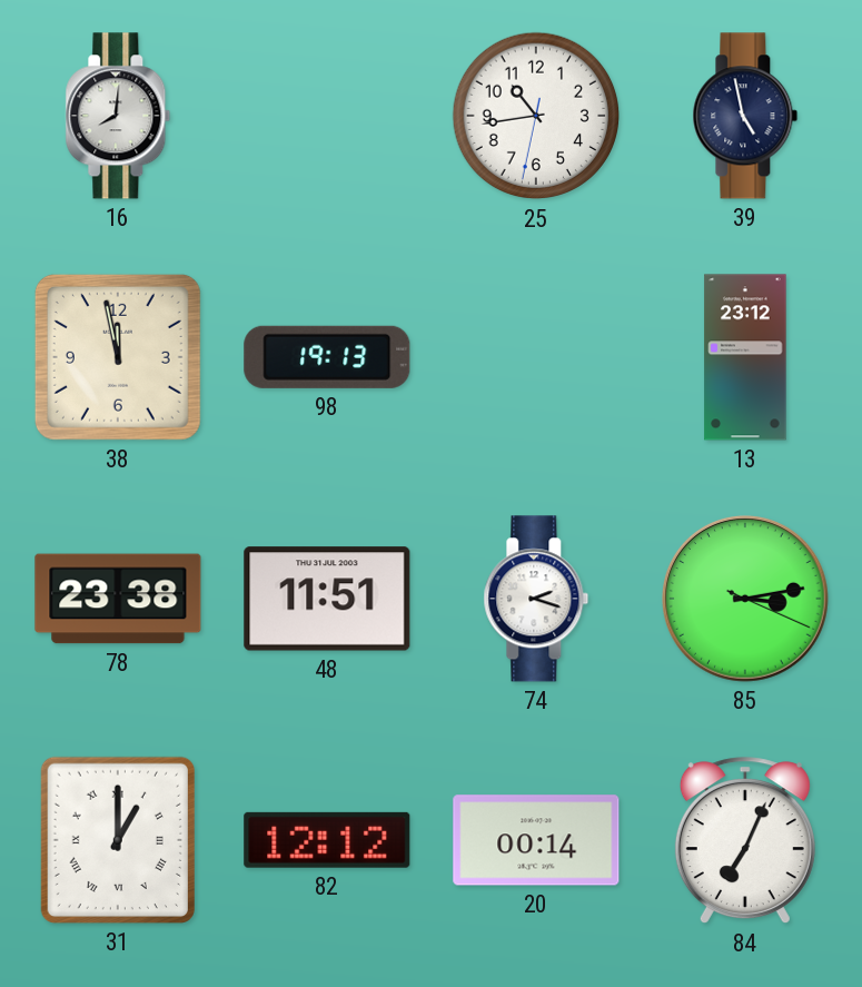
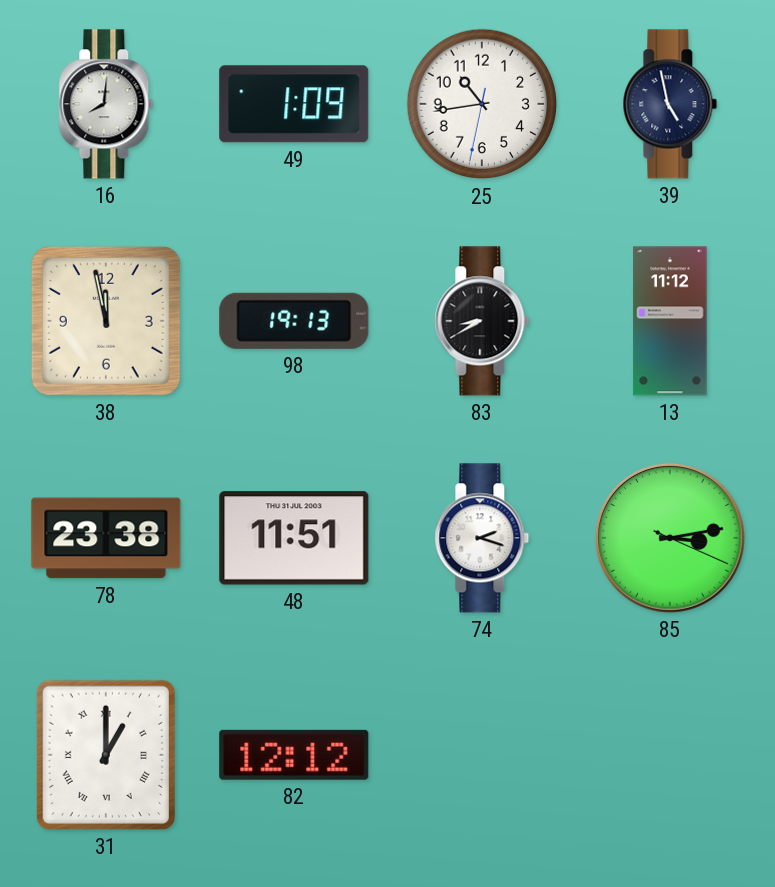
49: none -> 1:09 (294, 104)
83: none -> 8:40 (482, 321)
13: 23:12 -> 11:12 (670, 321)
20: 00:14 -> none (536, 840)
84: 7:04 -> none (745, 841)
